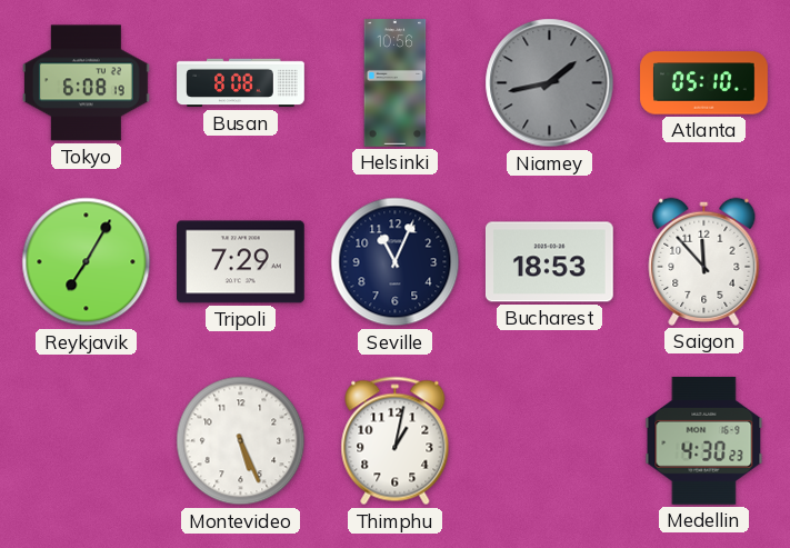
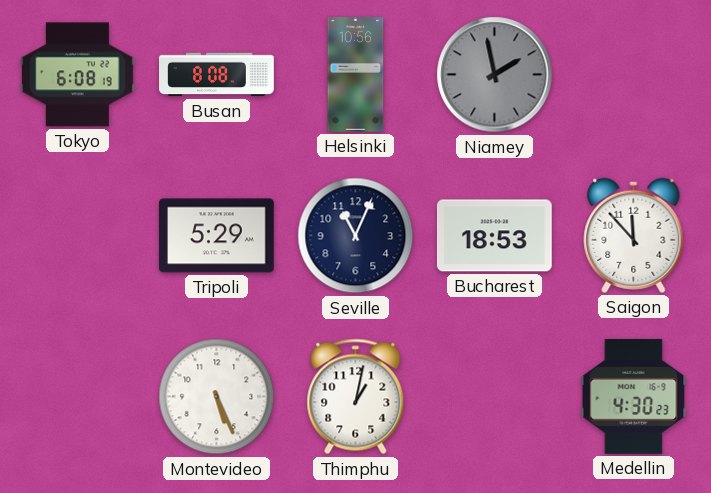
Niamey: 1:43 -> 1:58 (495, 75)
Atlanta: 05:10 -> none (704, 83)
Reykjavik: 7:05 -> none (87, 262)
Tripoli: 7:29 -> 5:29 (217, 236)
